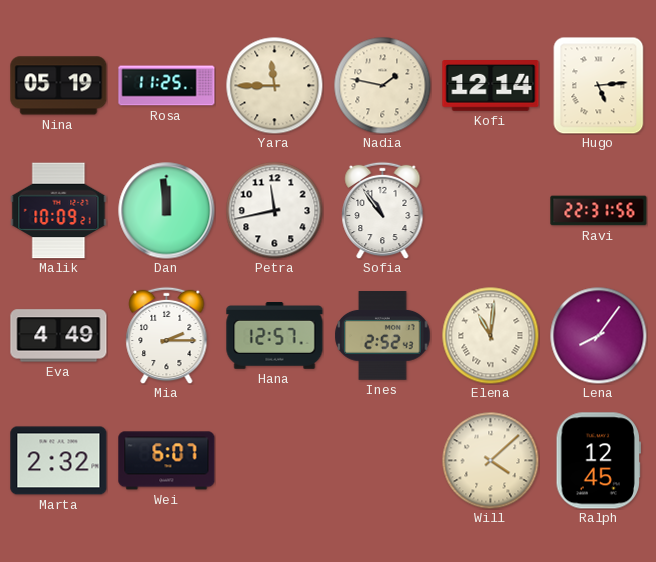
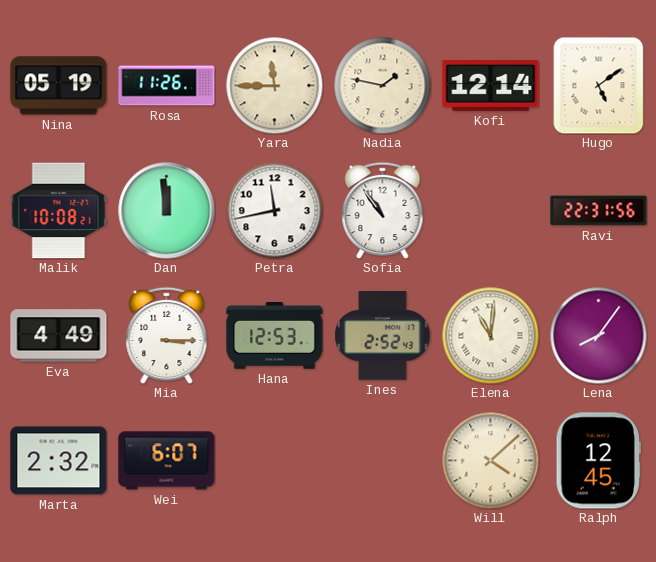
Rosa: 11:25 -> 11:26 (167, 86)
Hugo: 5:14 -> 5:09 (599, 85)
Malik: 10:09 -> 10:08 (59, 211)
Mia: 2:15 -> 3:15 (167, 335)
Hana: 12:57 -> 12:53 (275, 336)
